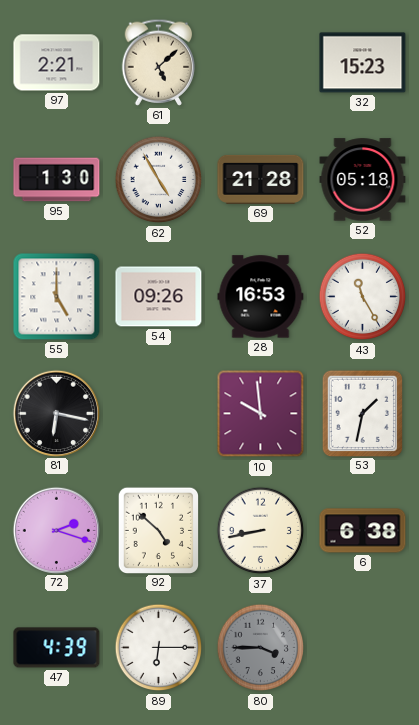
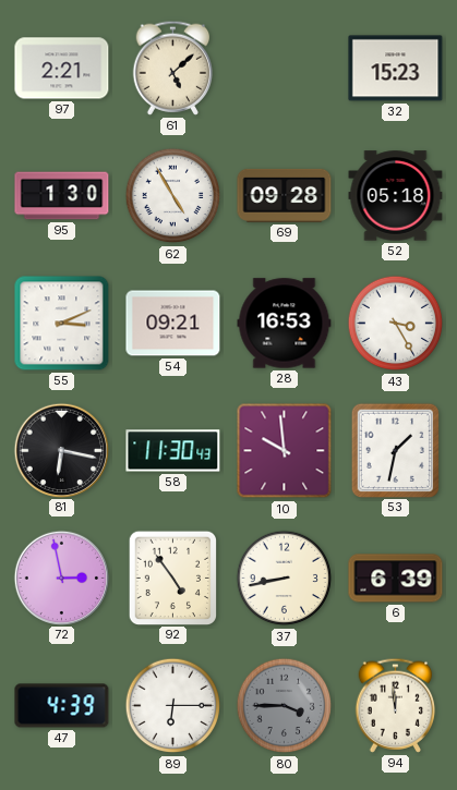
69: 21:28 -> 09:28 (285, 195)
55: 5:00 -> 3:11 (62, 324)
54: 09:26 -> 09:21 (173, 324)
43: 11:25 -> 3:25 (396, 324)
58: none -> 11:30 (173, 451)
72: 2:18 -> 2:58 (61, 578)
92: 4:52 -> 4:54 (172, 578)
6: 6:38 -> 6:39 (396, 579)
94: none -> 11:59 (396, 705)
